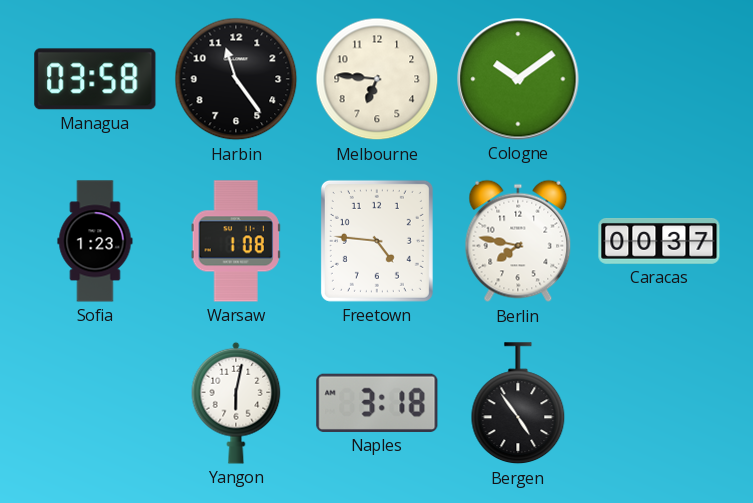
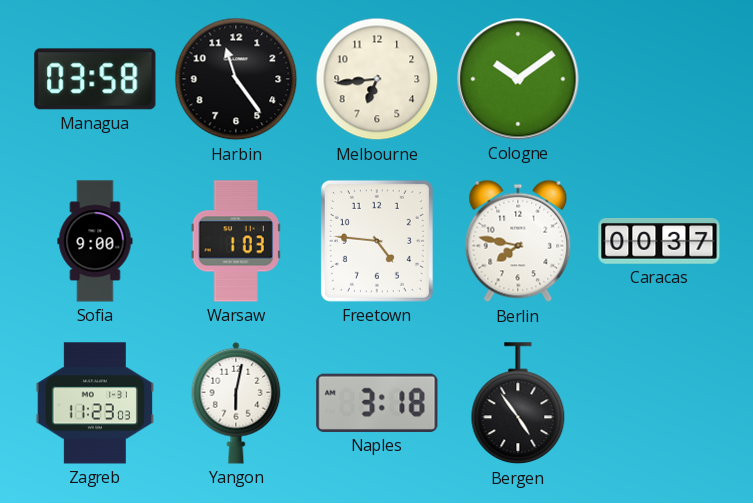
Melbourne: 6:46 -> 6:44 (377, 79)
Sofia: 1:23 -> 9:00 (95, 241)
Warsaw: 1:08 -> 1:03 (236, 241)
Zagreb: none -> 11:23 (94, 403)
